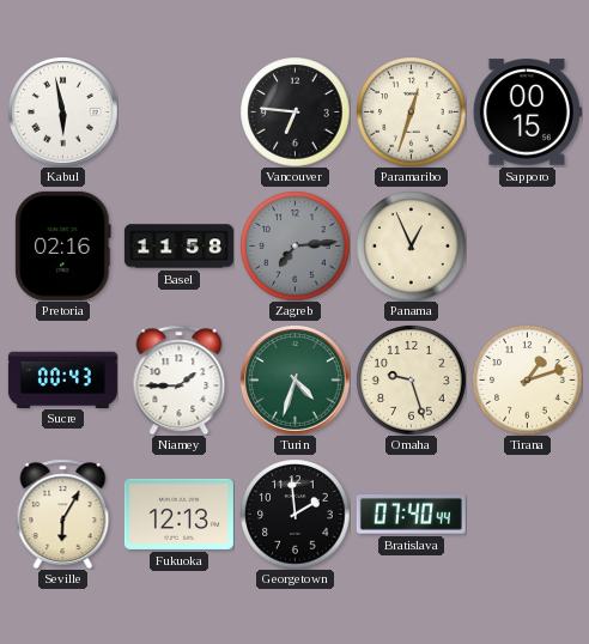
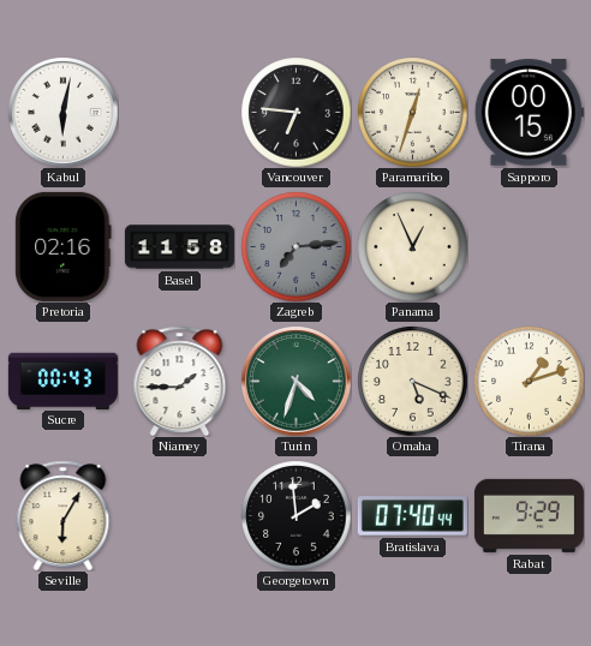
Kabul: 5:58 -> 6:02 (62, 112)
Omaha: 9:27 -> 5:19 (412, 381)
Fukuoka: 12:13 -> none (178, 514)
Rabat: none -> 9:29 (529, 515)
